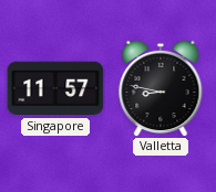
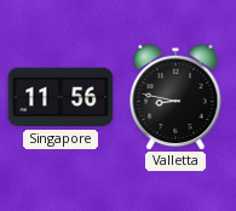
Singapore: 11:57 -> 11:56 (61, 97)
